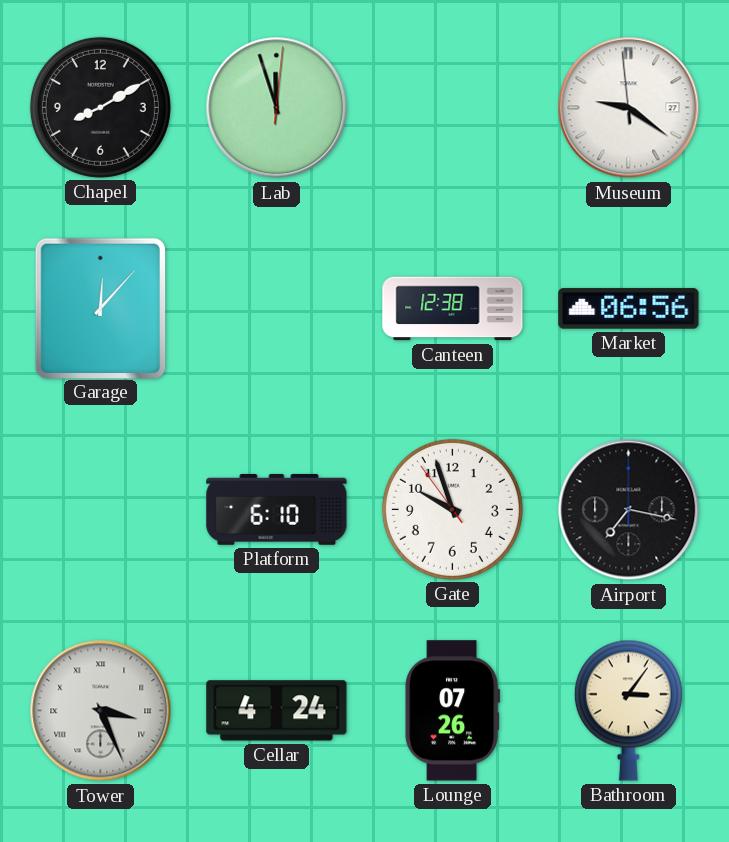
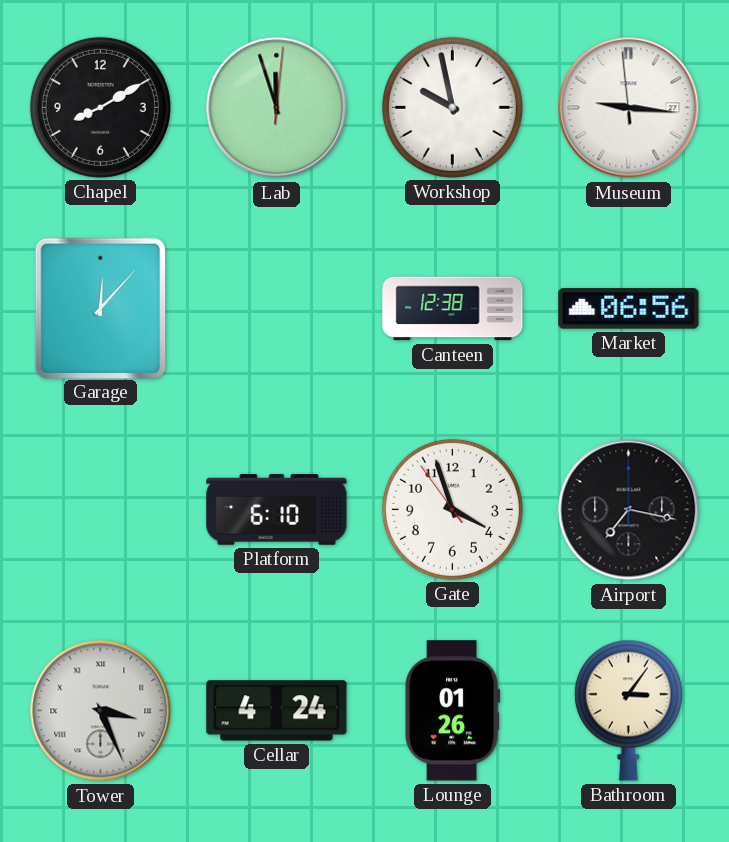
Workshop: none -> 9:58 (452, 107)
Museum: 9:20 -> 9:15 (629, 108)
Gate: 9:56 -> 3:56 (452, 509)
Lounge: 07:26 -> 01:26 (453, 711)
